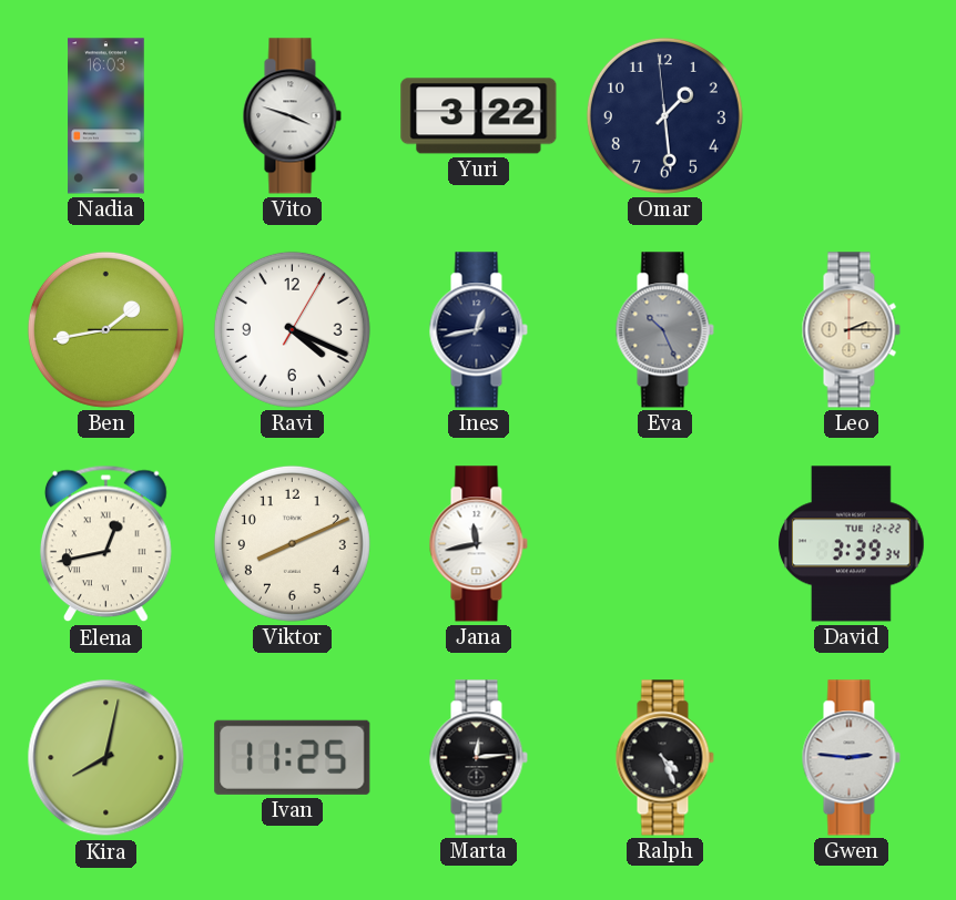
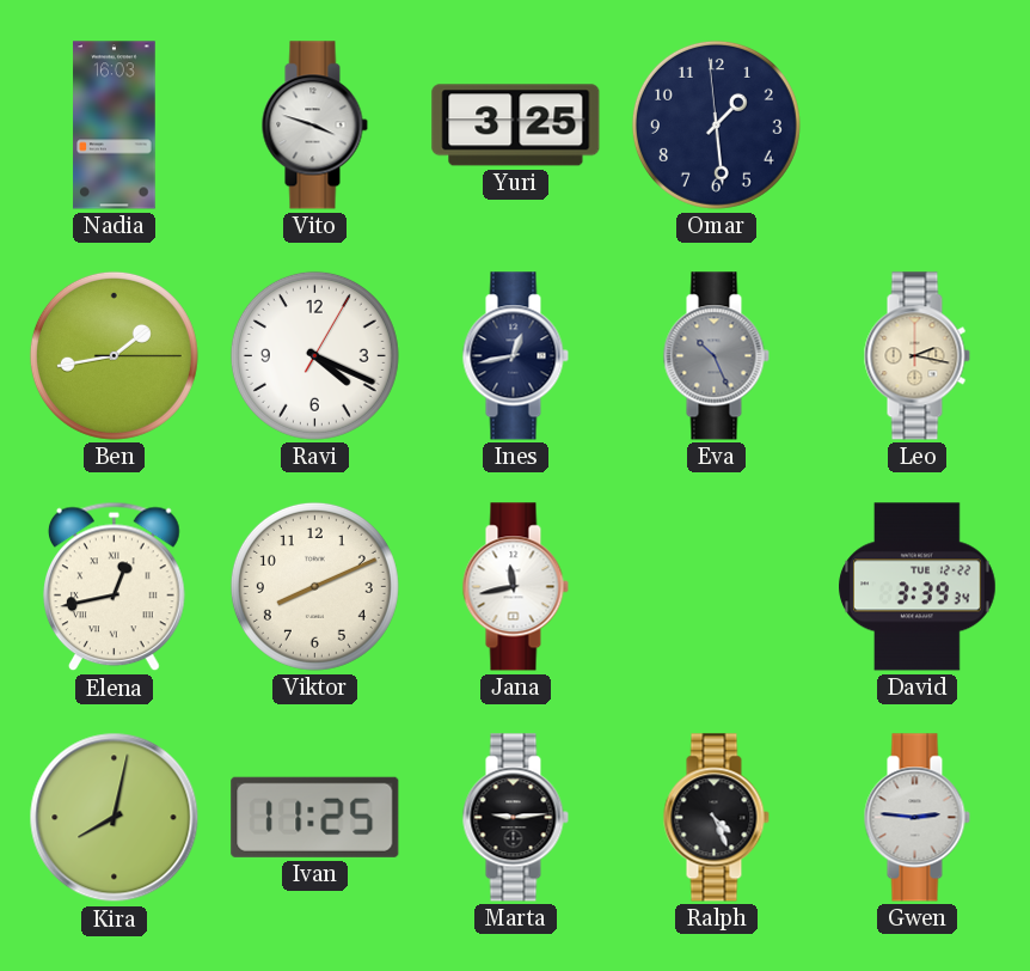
Yuri: 3:22 -> 3:25 (516, 126)
Leo: 2:15 -> 2:17 (916, 356)
Marta: 12:14 -> 9:14 (515, 818)
